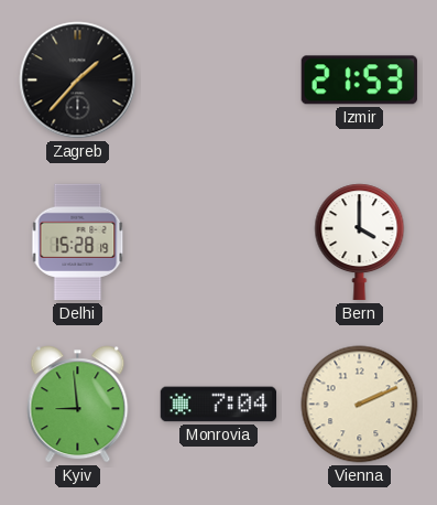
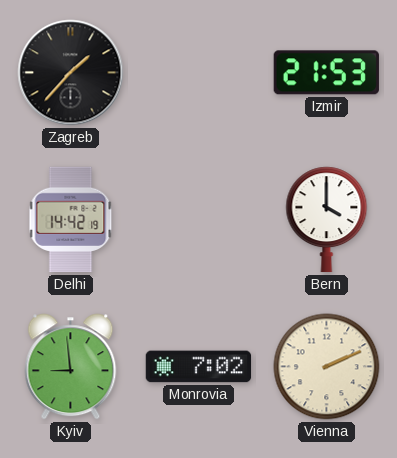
Delhi: 15:28 -> 14:42 (71, 220)
Monrovia: 7:04 -> 7:02 (199, 367)
